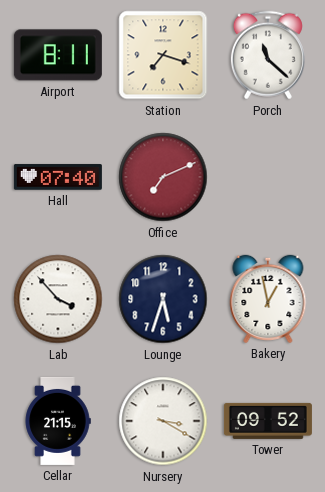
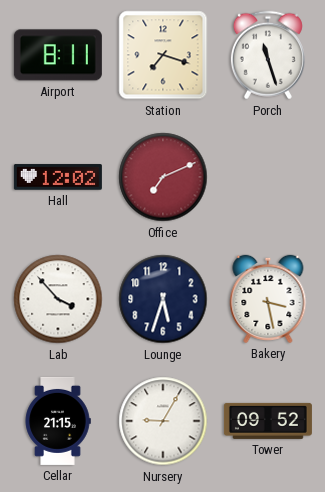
Porch: 11:22 -> 11:27 (268, 55)
Hall: 07:40 -> 12:02 (58, 177)
Bakery: 12:58 -> 3:28 (268, 299)
Nursery: 3:20 -> 9:05 (163, 421)
